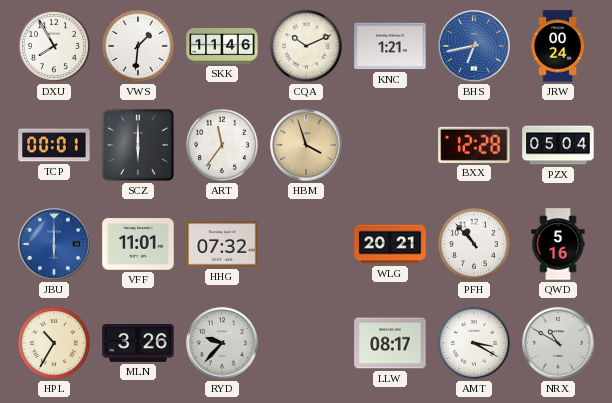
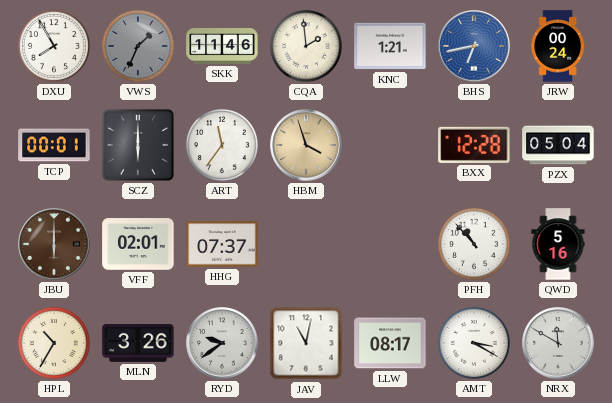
VWS: 1:31 -> 1:34 (138, 46)
VWS dial: white -> grey (138, 46)
CQA: 10:11 -> 1:59 (306, 46)
JBU dial: blue -> brown (54, 244)
VFF: 11:01 -> 02:01 (138, 244)
HHG: 07:32 -> 07:37 (222, 244)
WLG: 20:21 -> none (390, 244)
RYD: 9:37 -> 9:39 (222, 343)
JAV: none -> 11:02 (306, 343)
NRX: 10:50 -> 11:50 (558, 343)
